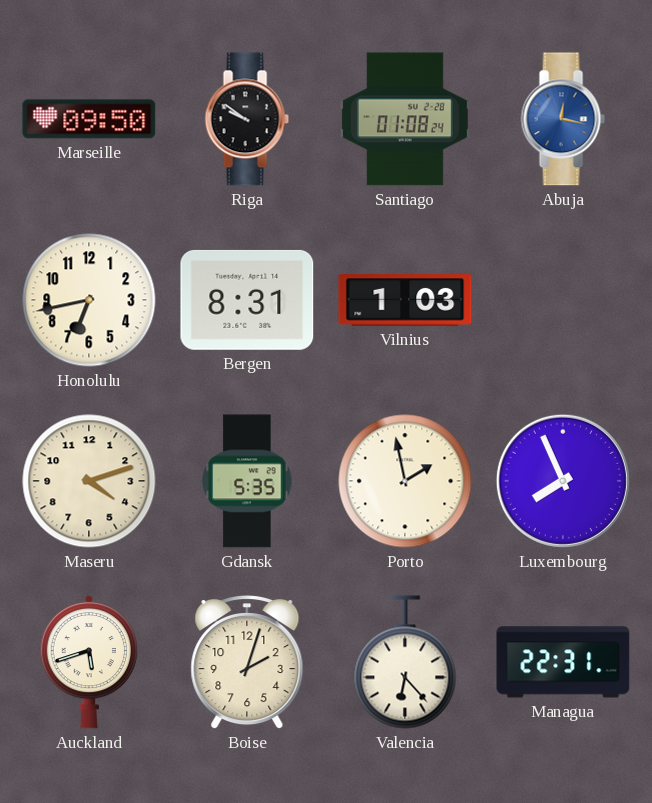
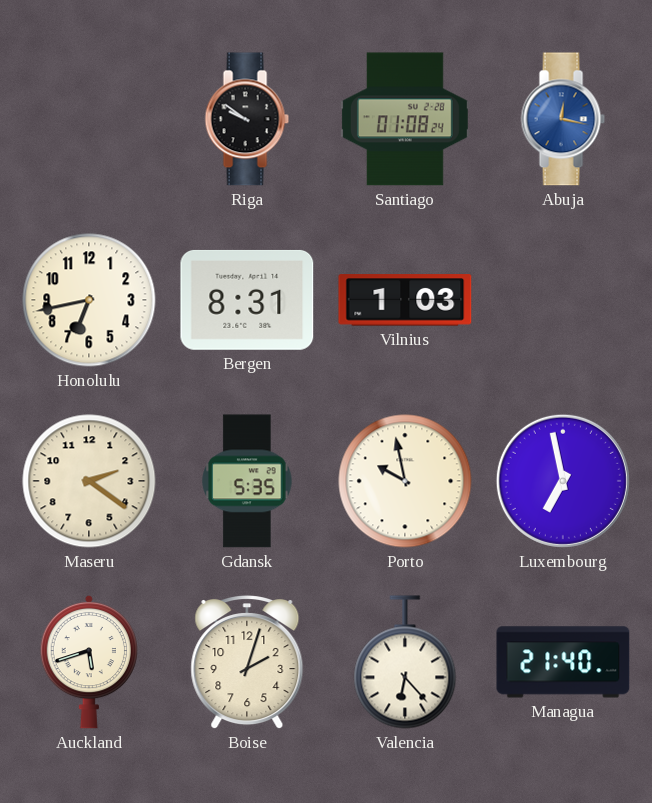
Marseille: 09:50 -> none (89, 119)
Maseru: 4:12 -> 2:21 (89, 481)
Porto: 1:58 -> 9:58 (405, 481)
Luxembourg: 7:56 -> 6:58 (563, 481)
Managua: 22:31 -> 21:40 (563, 662)
